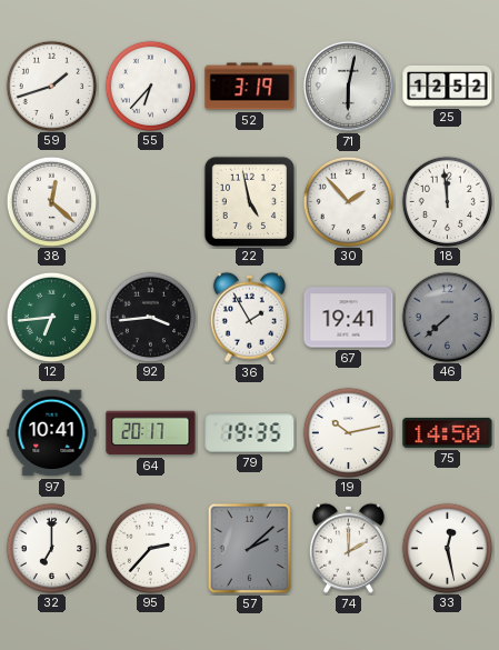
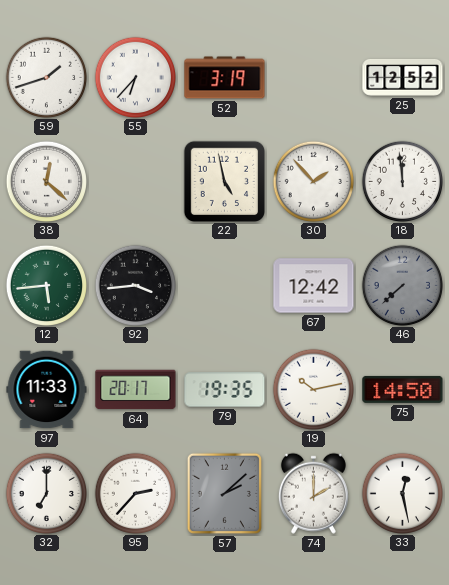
71: 6:02 -> none (348, 86)
12: 6:44 -> 5:44 (46, 285)
36: 1:55 -> none (249, 317)
67: 19:41 -> 12:42 (314, 286)
97: 10:41 -> 11:33 (47, 390)
